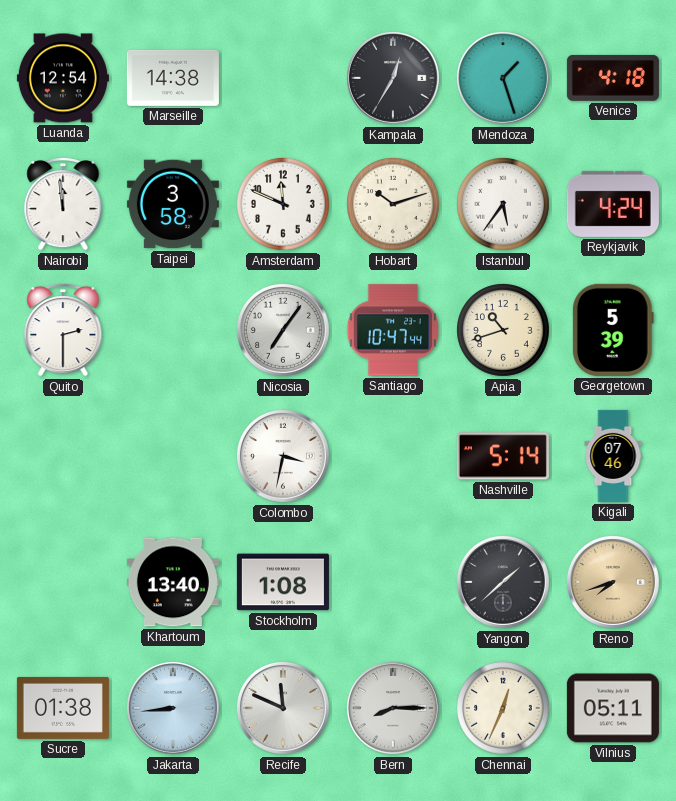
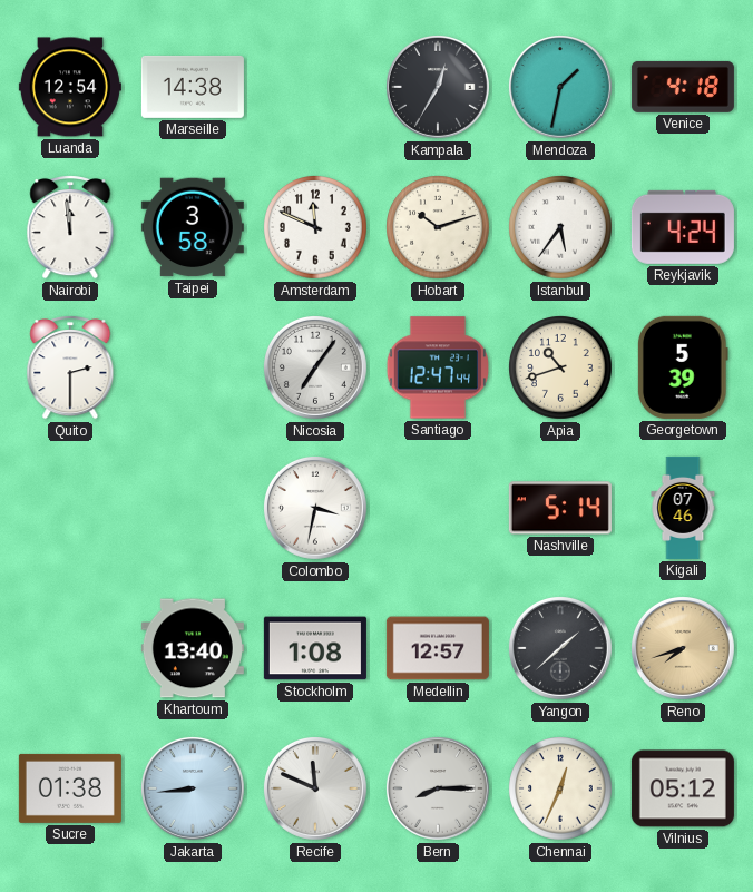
Mendoza: 1:27 -> 1:32 (560, 87)
Santiago: 10:47 -> 12:47 (437, 367)
Medellin: none -> 12:57 (438, 648)
Vilnius: 05:11 -> 05:12 (683, 788)
